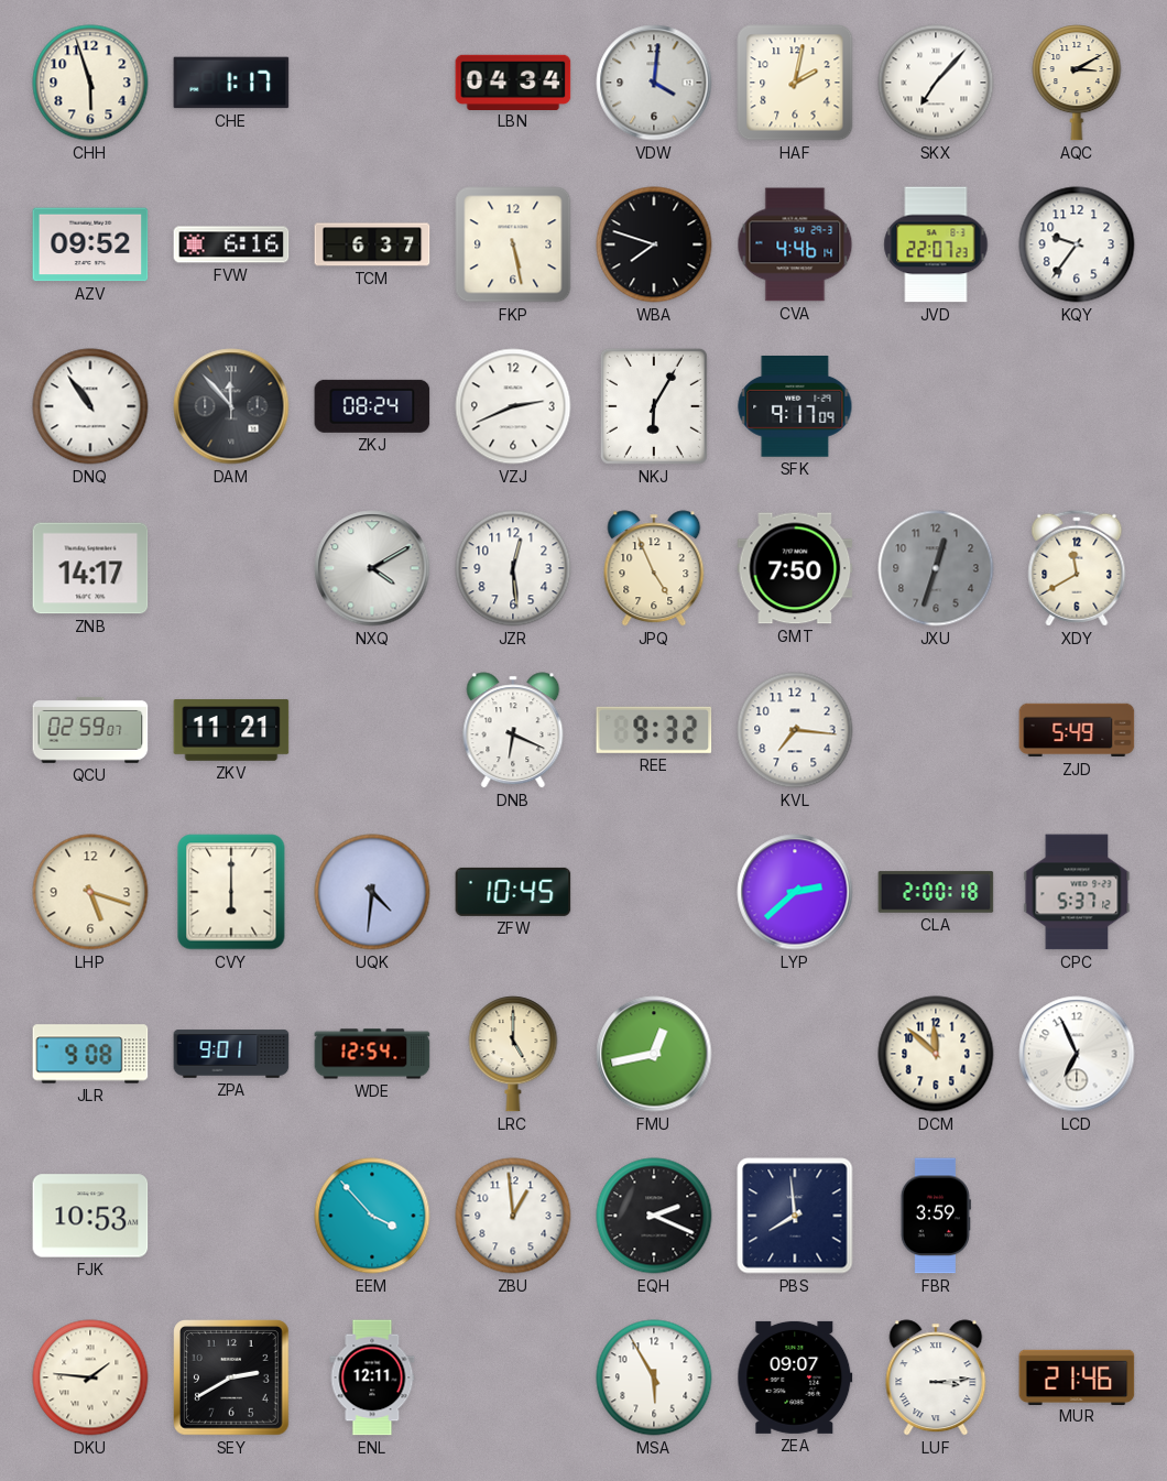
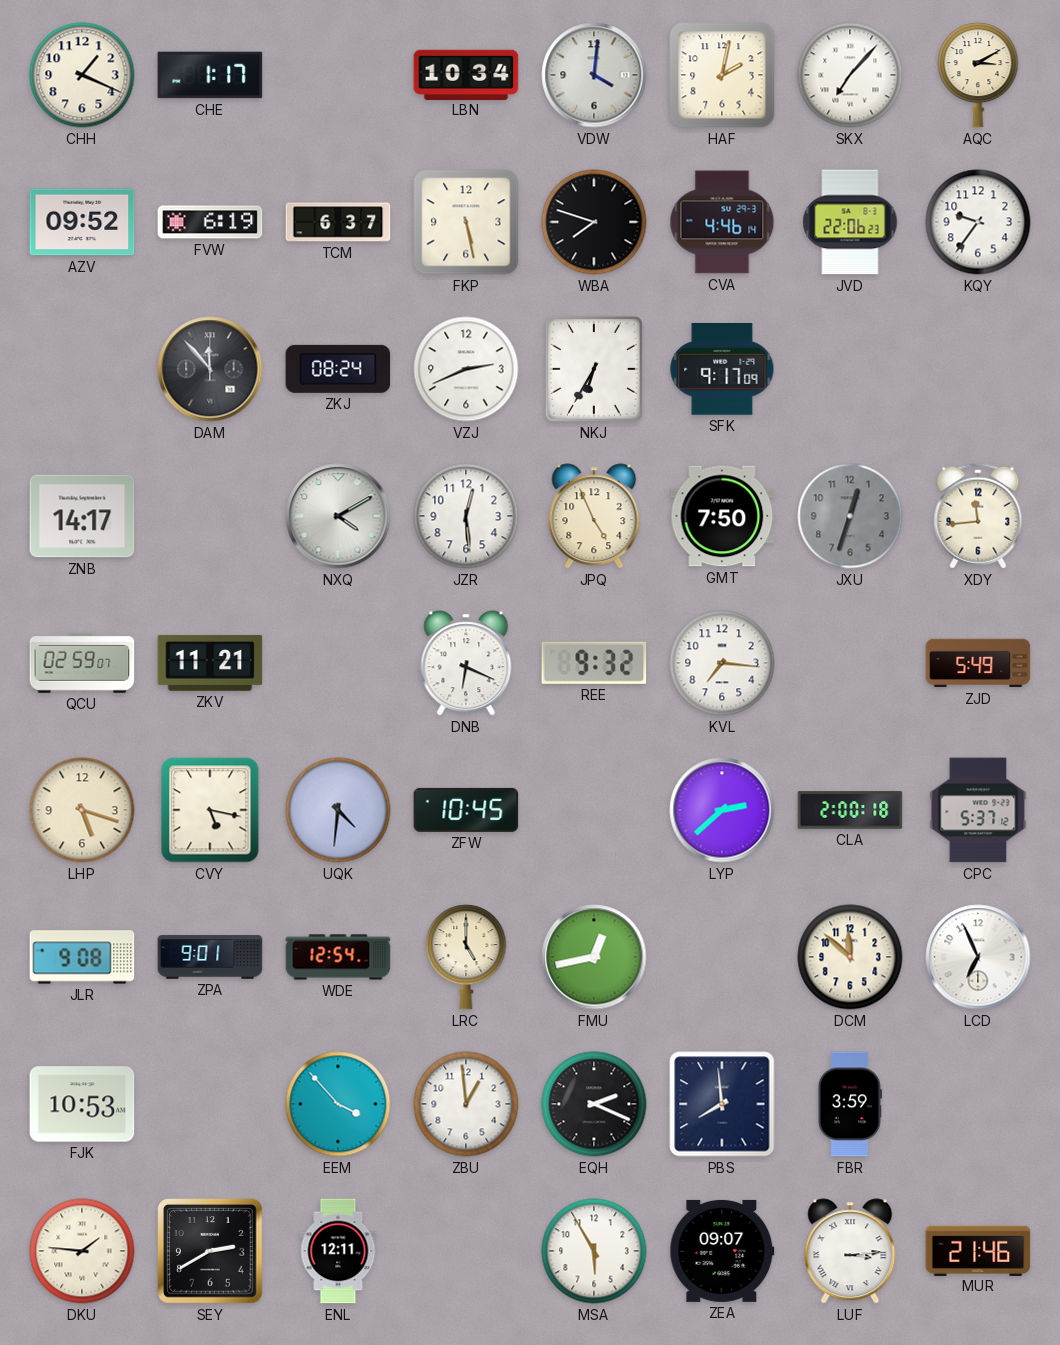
CHH: 5:57 -> 1:19 (82, 75)
LBN: 04:34 -> 10:34 (466, 74)
FVW: 6:16 -> 6:19 (210, 222)
JVD: 22:07 -> 22:06 (850, 222)
DNQ: 10:54 -> none (90, 406)
NKJ: 6:05 -> 6:35 (594, 369)
XDY: 11:40 -> 11:44 (978, 516)
CVY: 6:00 -> 5:17 (210, 810)
